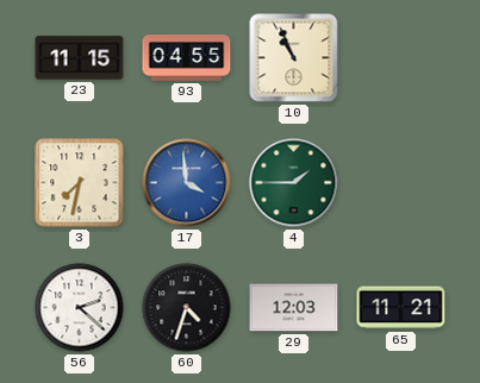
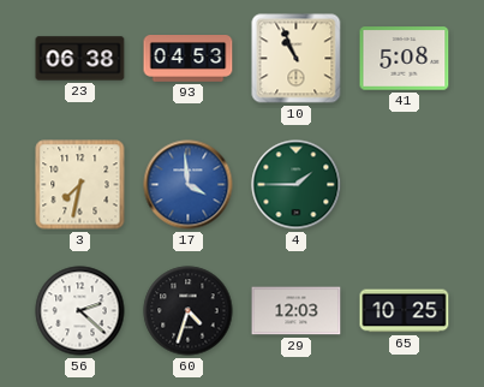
23: 11:15 -> 06:38 (80, 59)
93: 04:55 -> 04:53 (189, 59)
41: none -> 5:08 (405, 59)
65: 11:21 -> 10:25 (405, 311)
